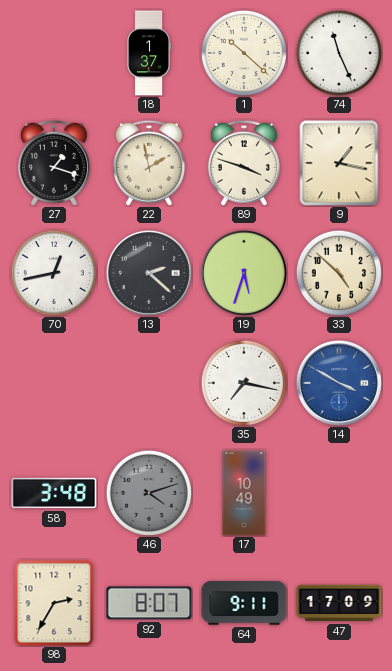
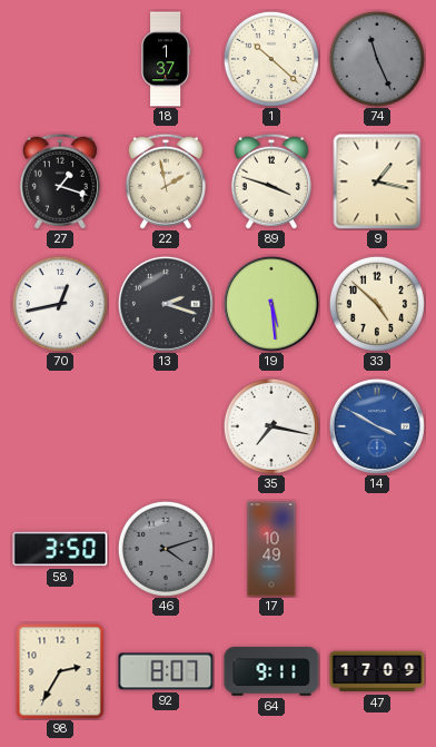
74 dial: white -> grey (377, 59)
13: 2:22 -> 2:18 (166, 304)
19: 5:33 -> 5:29 (271, 304)
58: 3:48 -> 3:50 (60, 549)
